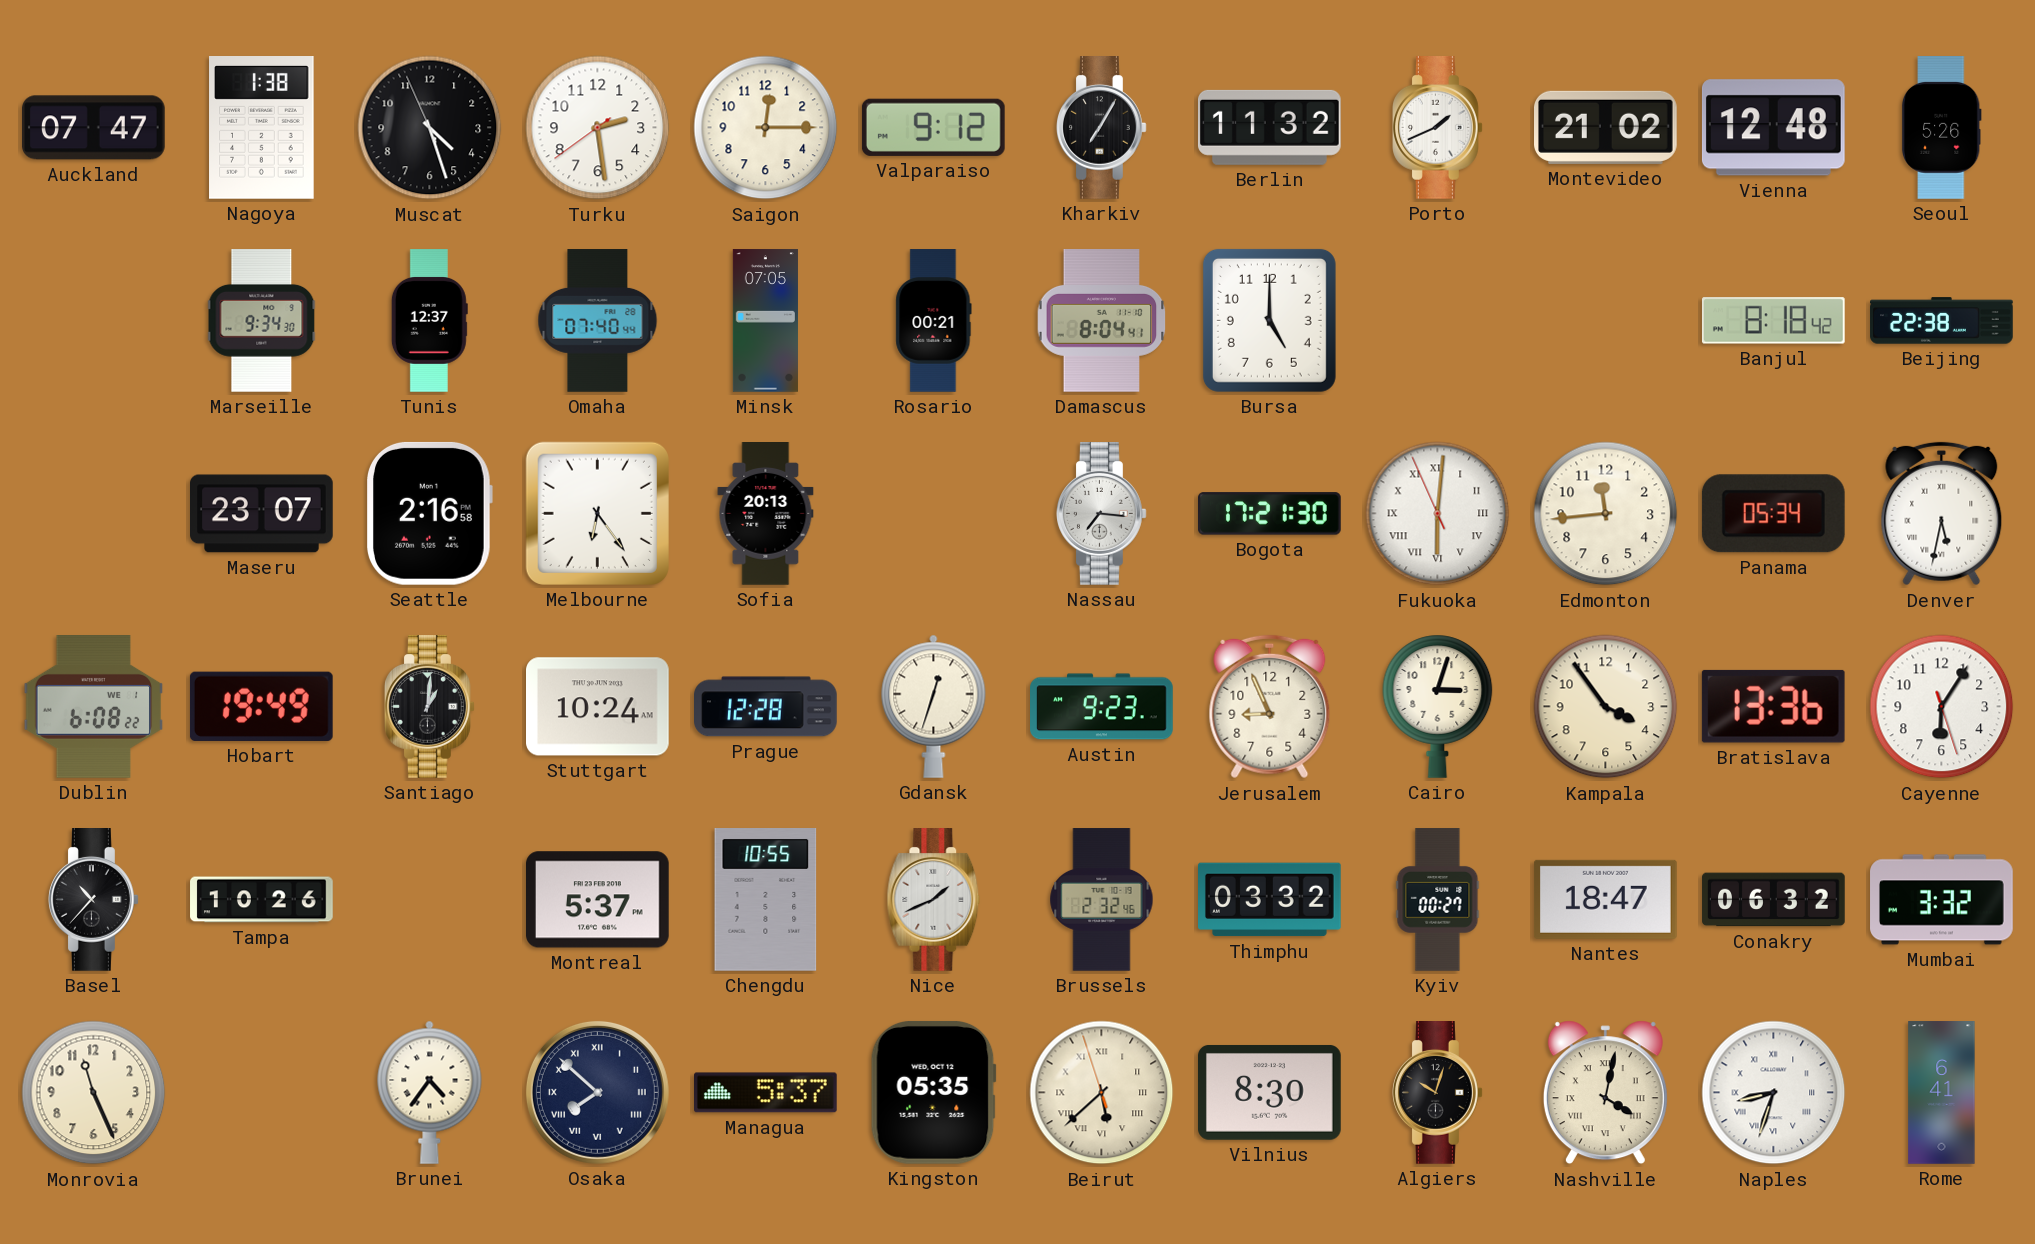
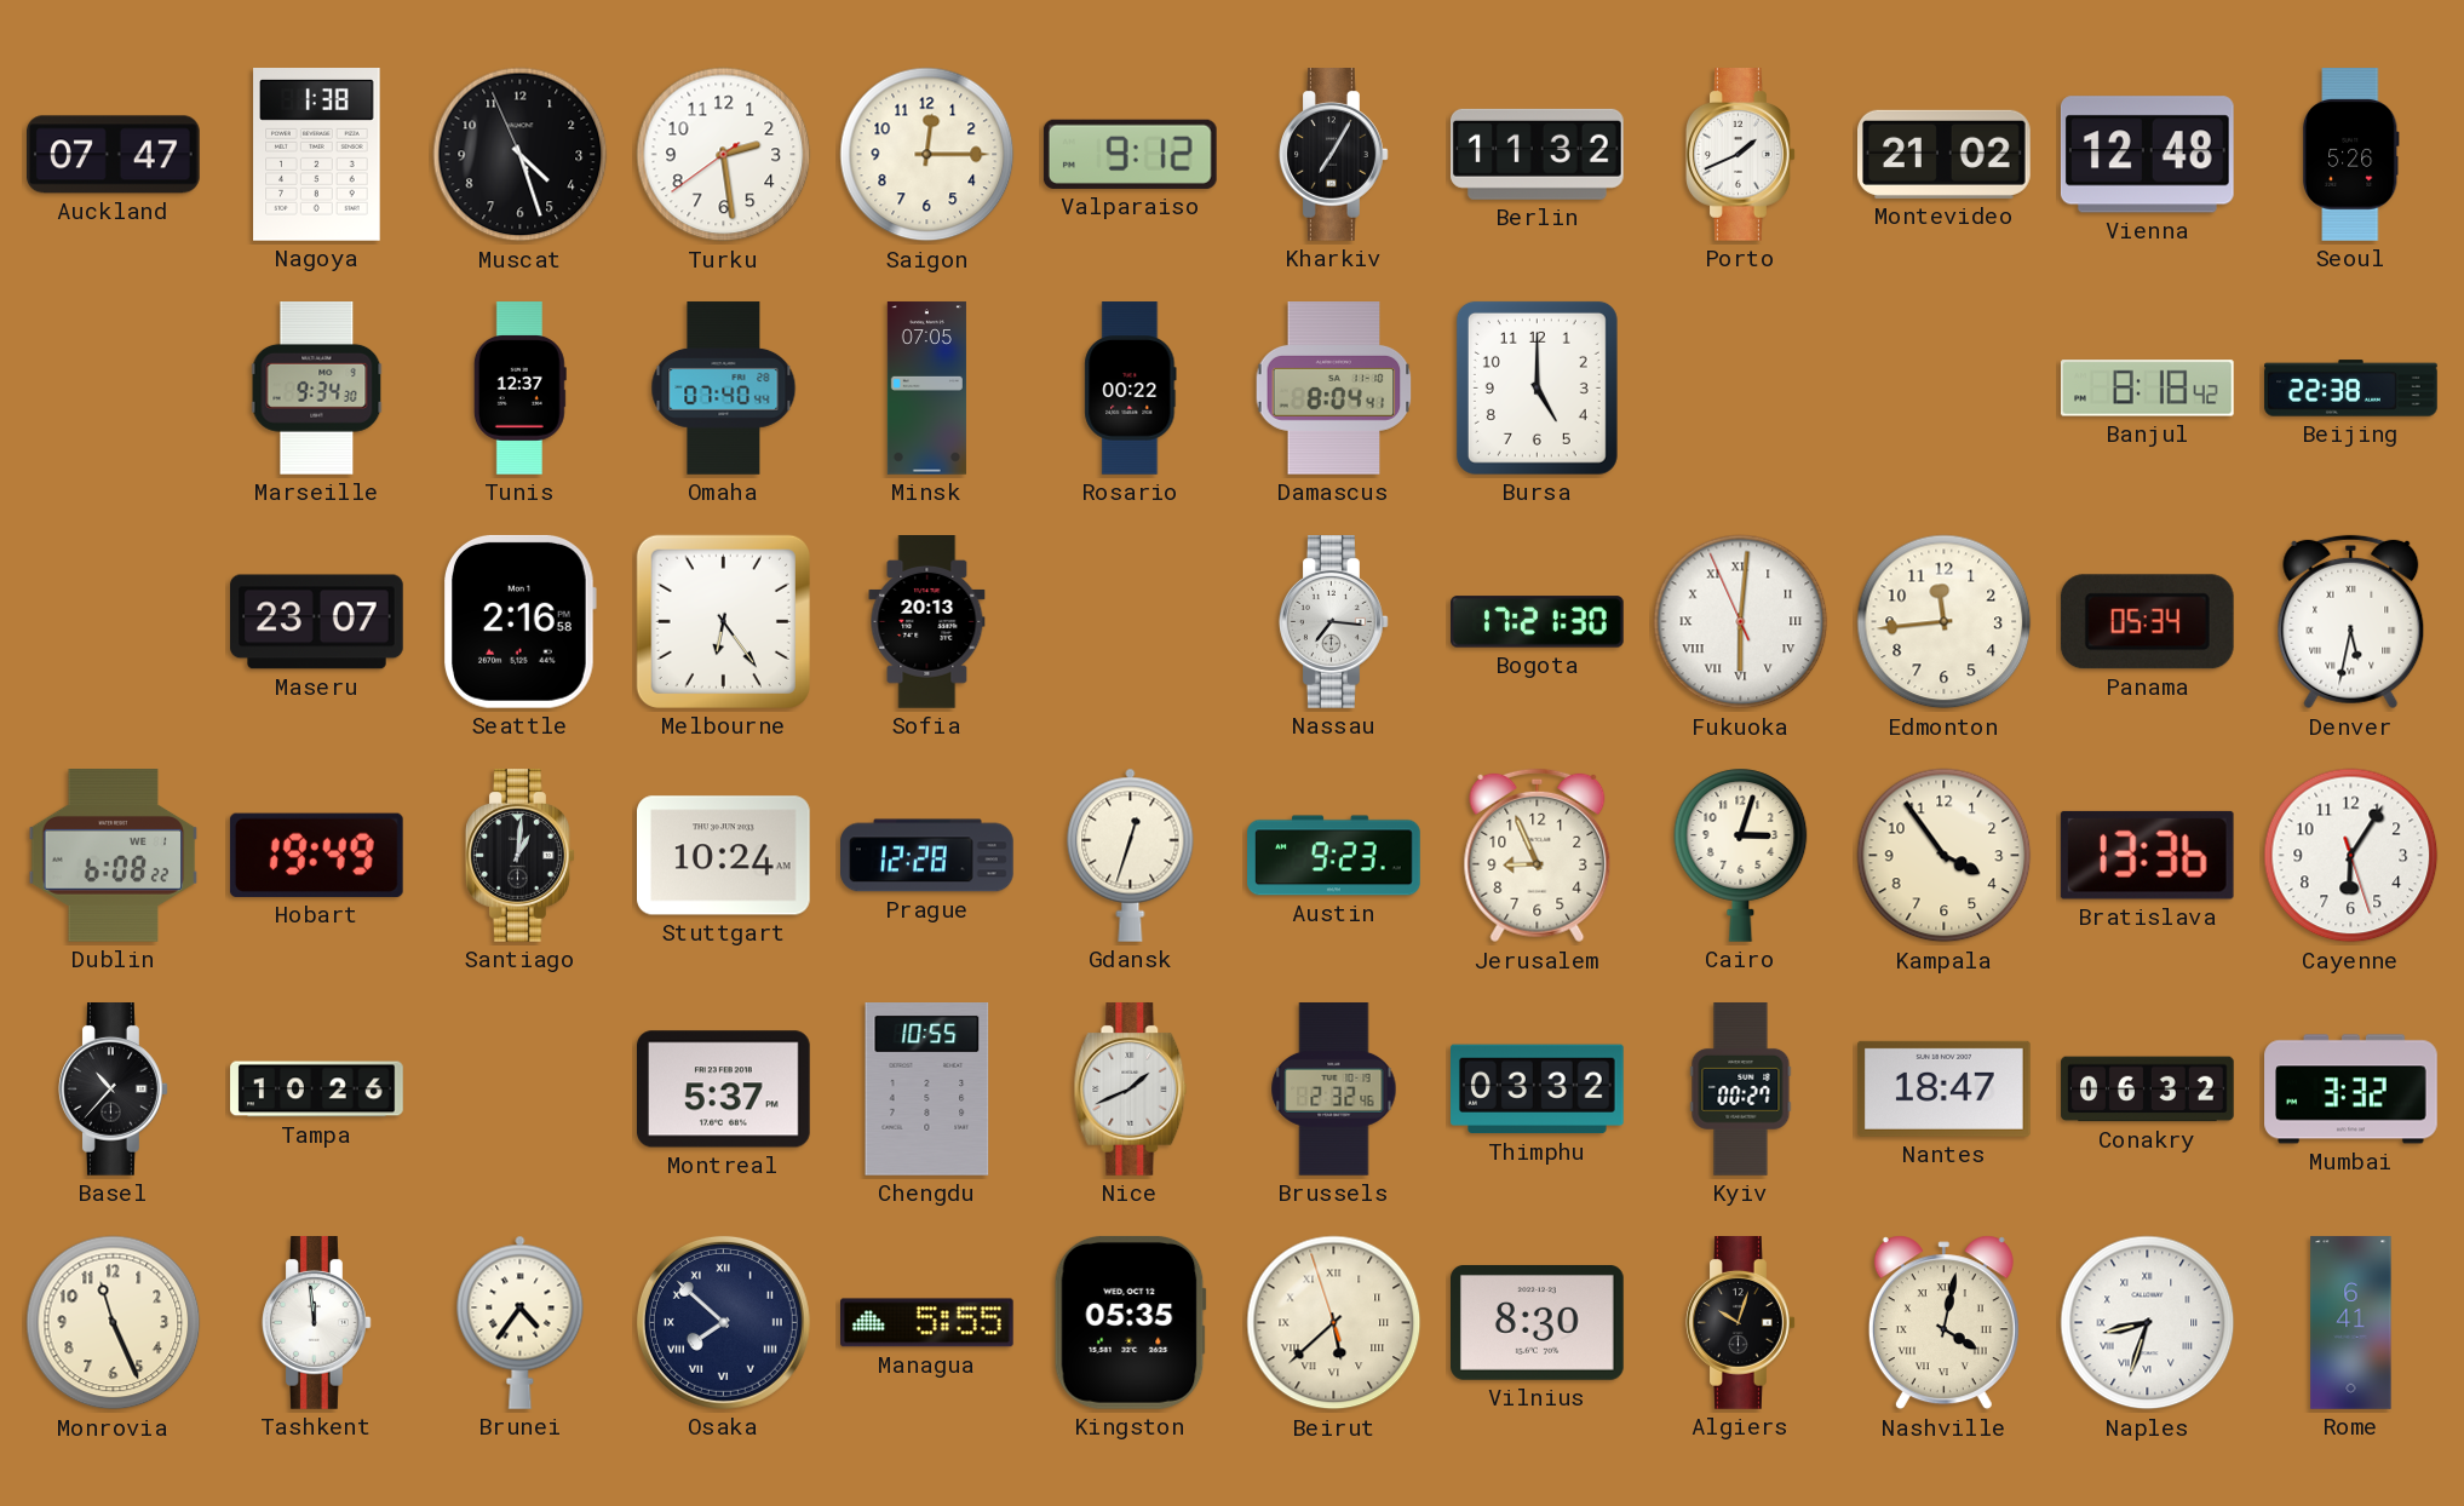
Rosario: 00:21 -> 00:22 (1131, 389)
Tashkent: none -> 11:59 (317, 1323)
Managua: 5:37 -> 5:55 (927, 1323)
